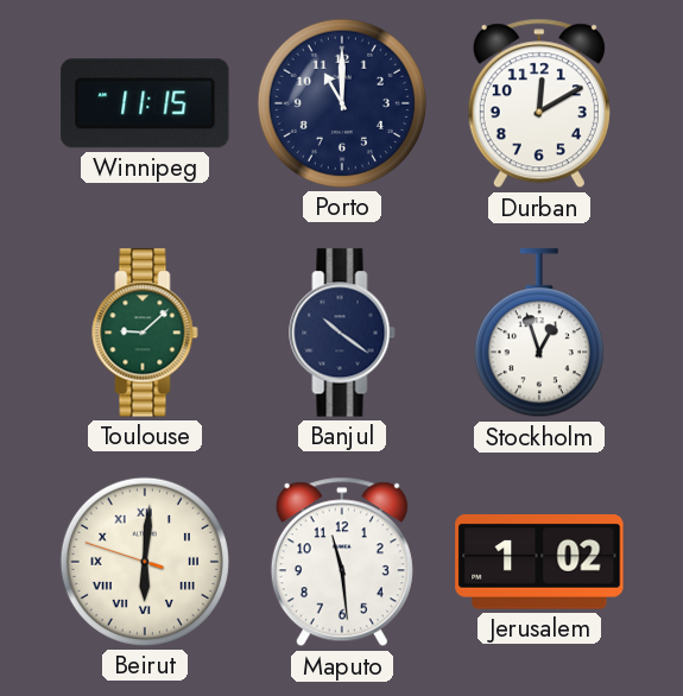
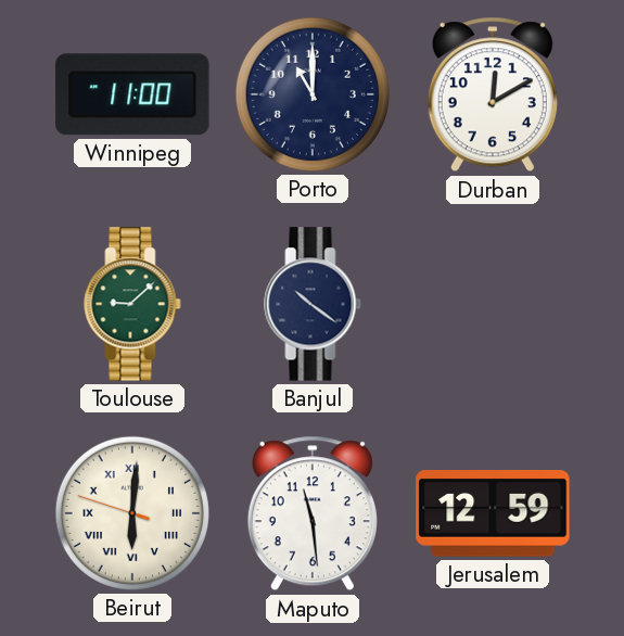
Winnipeg: 11:15 -> 11:00 (132, 94)
Stockholm: 12:57 -> none (539, 334)
Jerusalem: 1:02 -> 12:59 (493, 514)
